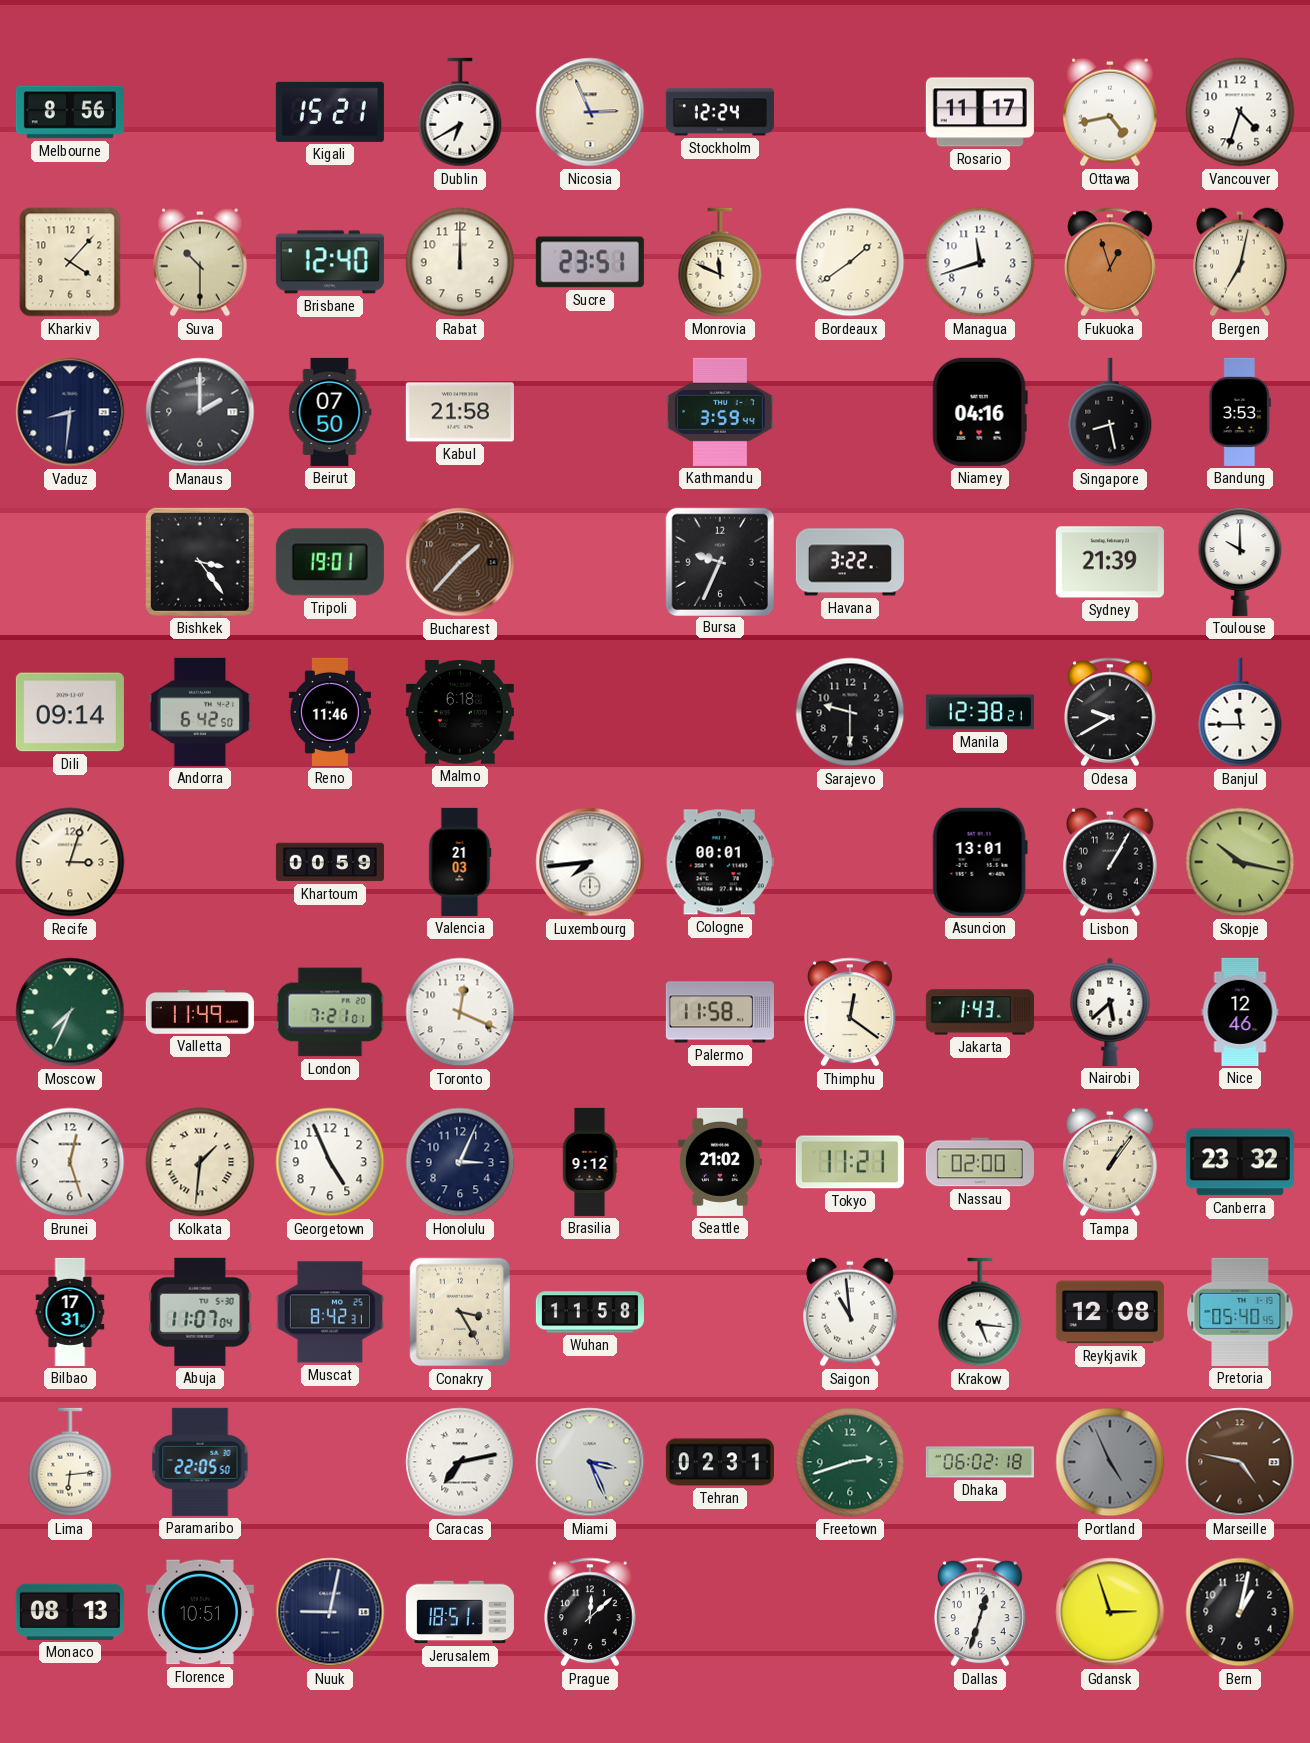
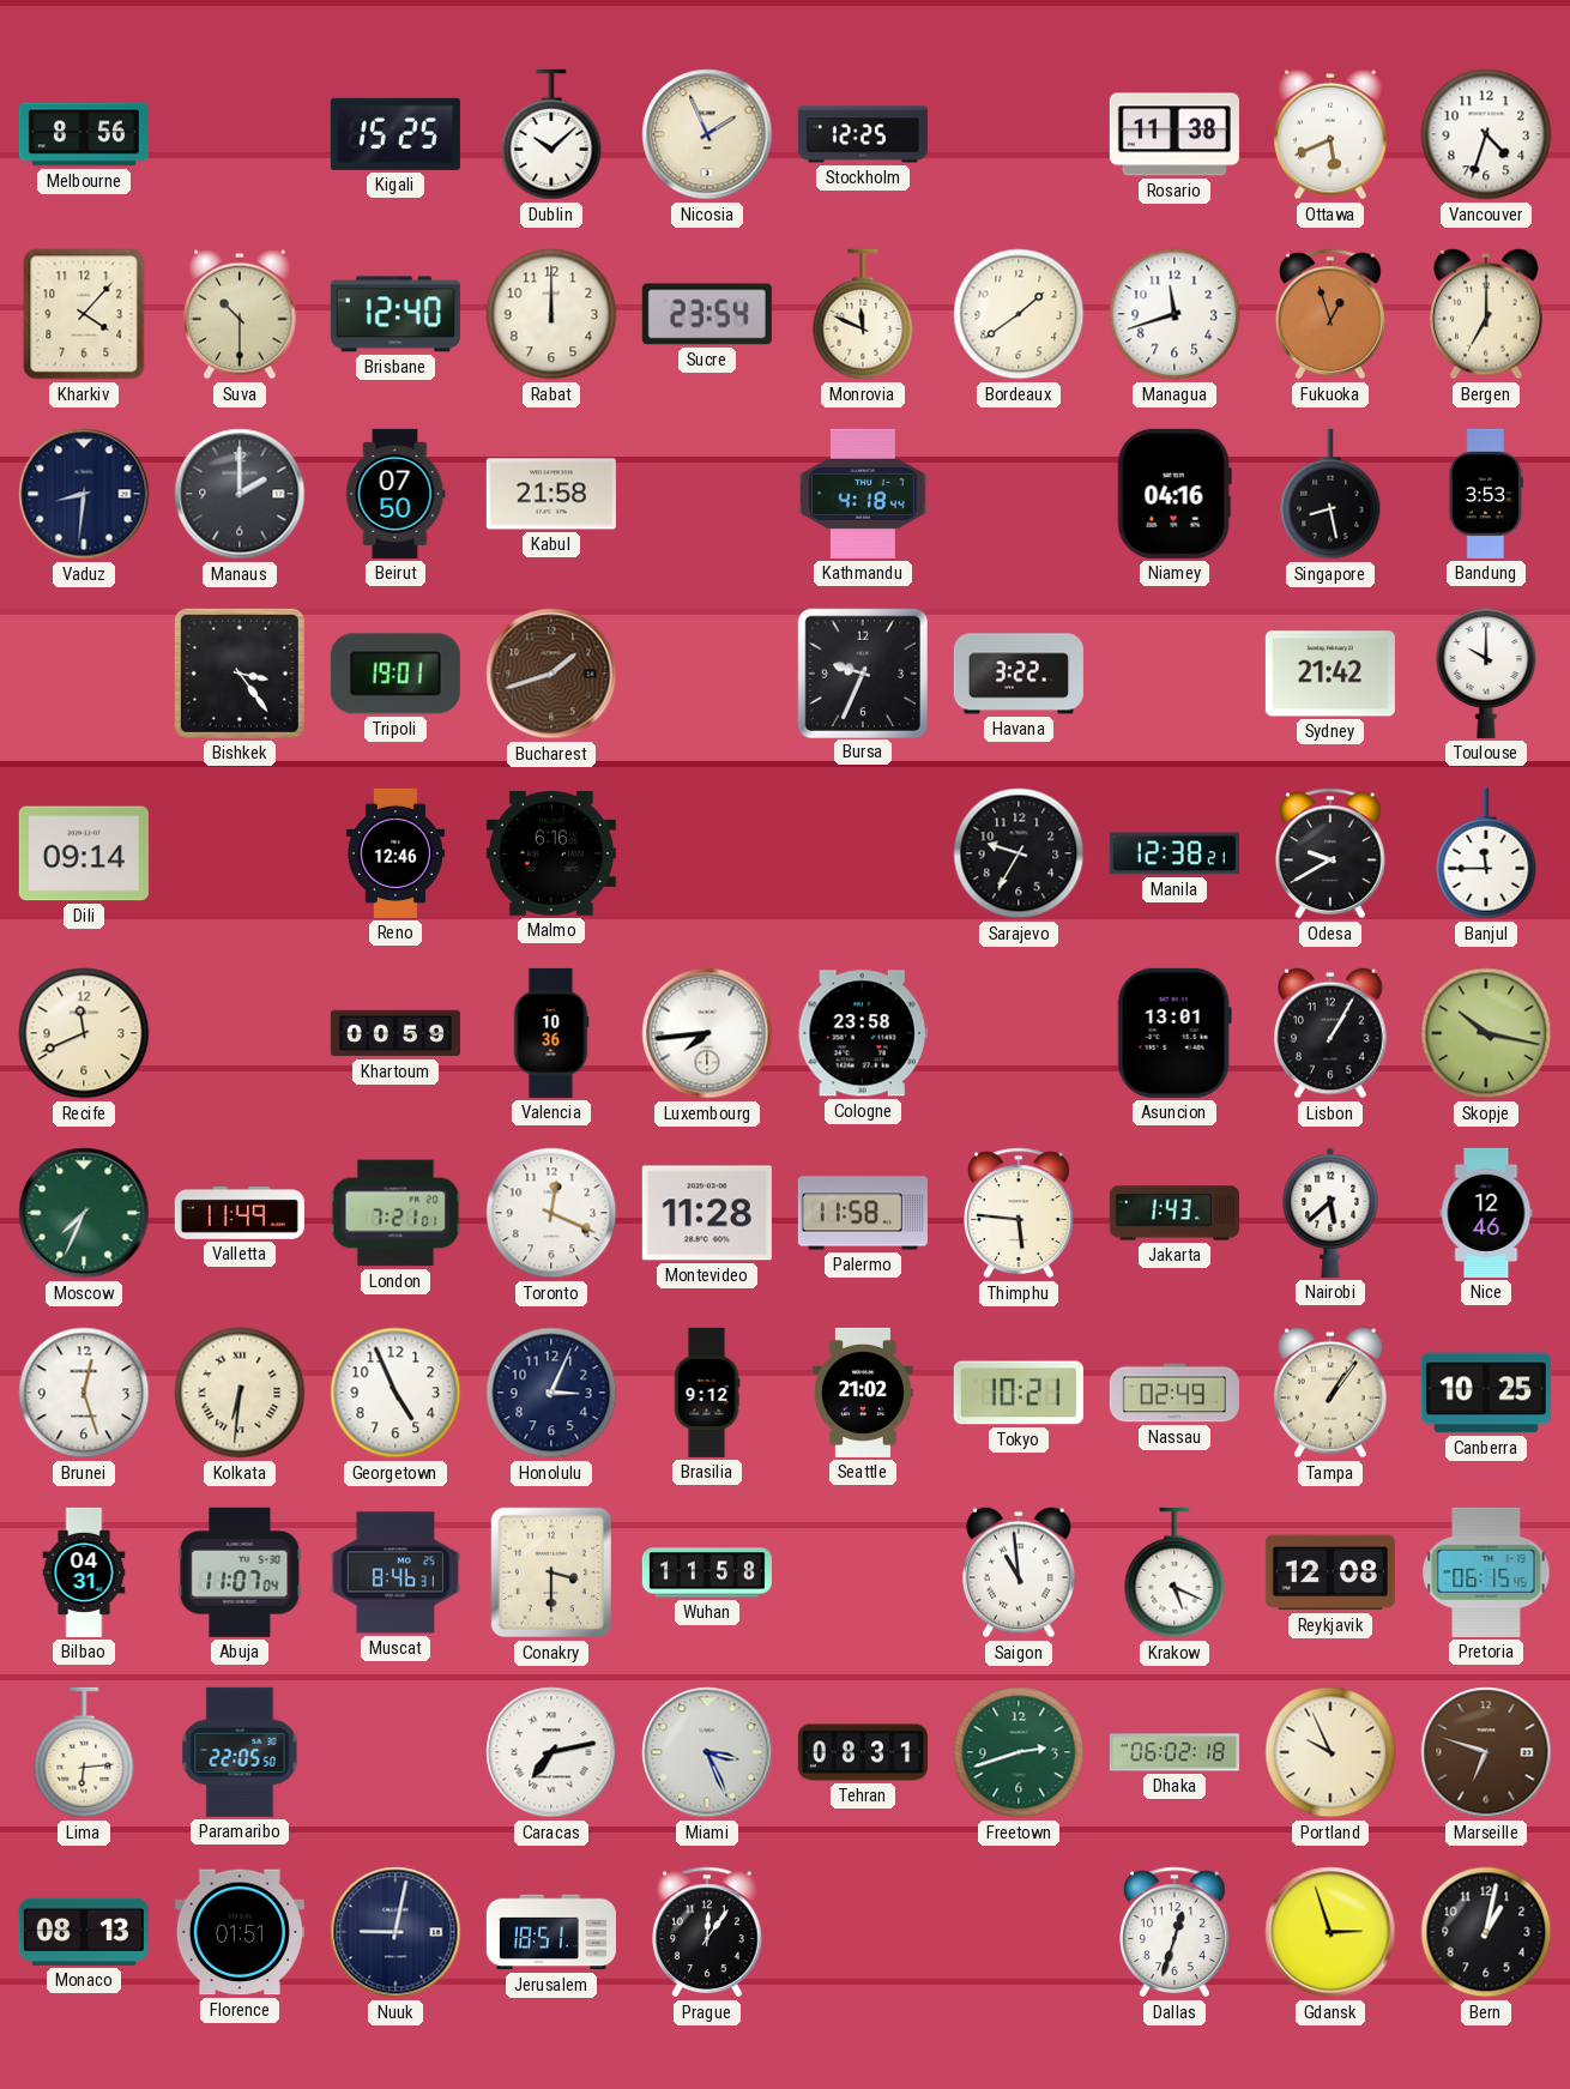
Kigali: 15:21 -> 15:25 (395, 134)
Dublin: 6:40 -> 10:08 (551, 134)
Nicosia: 2:56 -> 1:56 (707, 134)
Stockholm: 12:24 -> 12:25 (863, 134)
Rosario: 11:17 -> 11:38 (1175, 134)
Ottawa: 4:43 -> 5:41 (1330, 134)
Sucre: 23:51 -> 23:54 (707, 314)
Bergen: 7:02 -> 7:00 (1486, 314)
Kathmandu: 3:59 -> 4:18 (863, 494)
Bucharest: 1:37 -> 1:42 (551, 674)
Sydney: 21:39 -> 21:42 (1330, 674)
Andorra: 6:42 -> none (200, 712)
Reno: 11:46 -> 12:46 (395, 853)
Malmo: 6:18 -> 6:16 (551, 853)
Sarajevo: 9:30 -> 9:35 (1019, 853)
Recife: 3:03 -> 11:41 (84, 1033)
Valencia: 21:03 -> 10:36 (551, 1033)
Cologne: 00:01 -> 23:58 (863, 1033)
Montevideo: none -> 11:28 (707, 1213)
Thimphu: 12:21 -> 5:46 (1020, 1213)
Kolkata: 1:31 -> 6:31 (240, 1393)
Tokyo: 11:21 -> 10:21 (1019, 1393)
Nassau: 02:00 -> 02:49 (1175, 1393)
Canberra: 23:32 -> 10:25 (1486, 1393)
Bilbao: 17:31 -> 04:31 (84, 1572)
Muscat: 8:42 -> 8:46 (395, 1572)
Conakry: 3:25 -> 3:30 (551, 1572)
Krakow: 5:16 -> 5:19 (1175, 1572)
Pretoria: 05:40 -> 06:15 (1486, 1572)
Tehran: 02:31 -> 08:31 (863, 1752)
Portland: 4:56 -> 9:56 (1330, 1752)
Portland dial: grey -> cream (1330, 1752)
Marseille: 4:47 -> 6:48 (1486, 1752)
Florence: 10:51 -> 01:51 (240, 1932)
Prague: 12:08 -> 12:06 (708, 1932)
